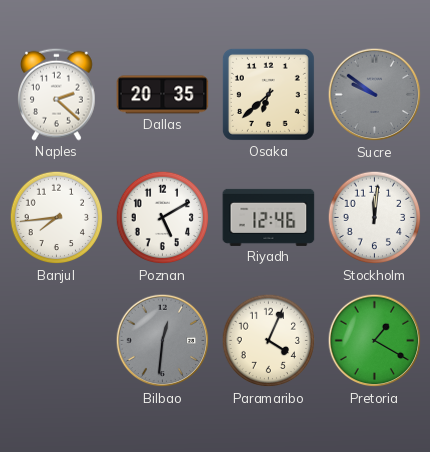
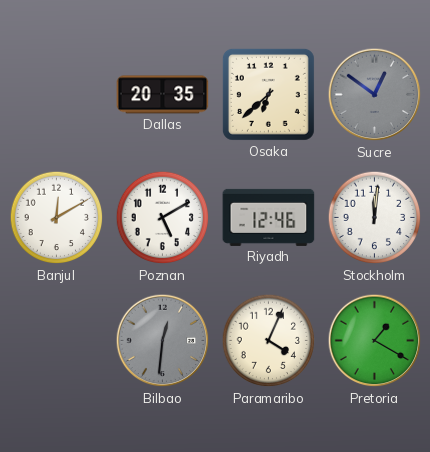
Naples: 2:22 -> none (57, 94)
Sucre: 9:51 -> 12:51 (375, 95)
Banjul: 7:44 -> 12:10 (57, 218)
